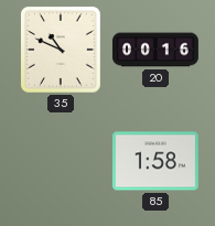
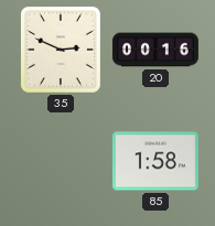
35: 10:49 -> 2:49 (61, 50)
